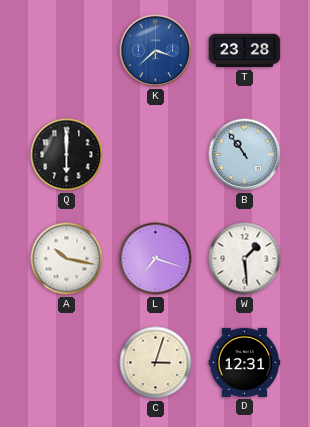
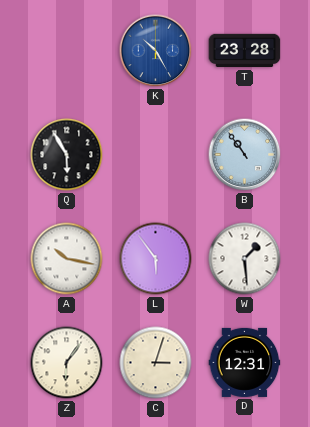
K: 3:38 -> 10:25 (156, 51)
Q: 6:00 -> 5:55 (67, 155)
L: 7:18 -> 5:54 (156, 259)
Z: none -> 6:06 (67, 363)
